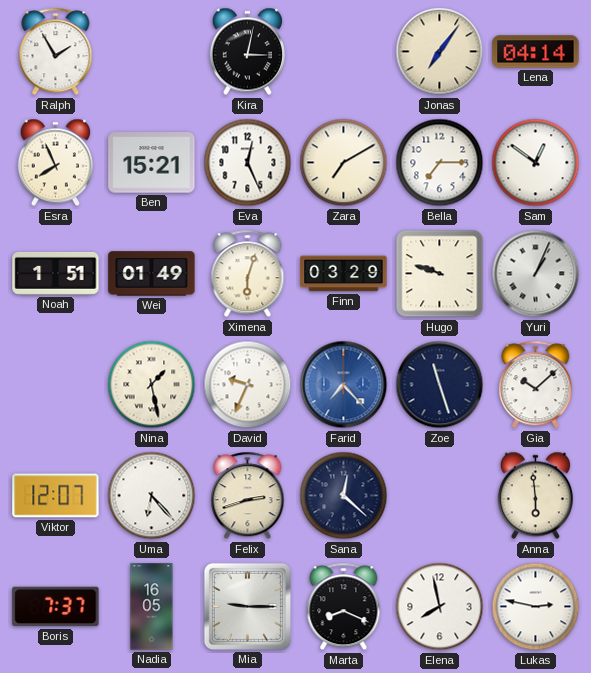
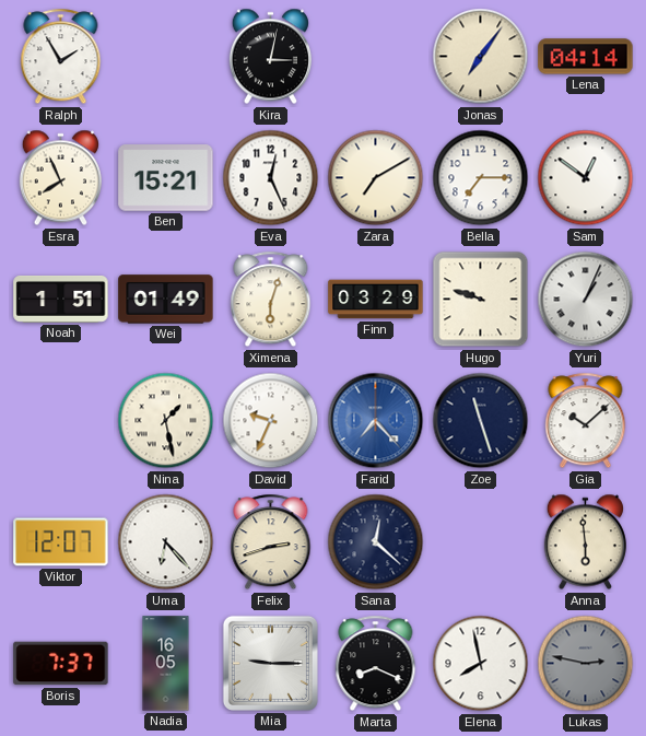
Lukas dial: white -> grey (586, 664)
